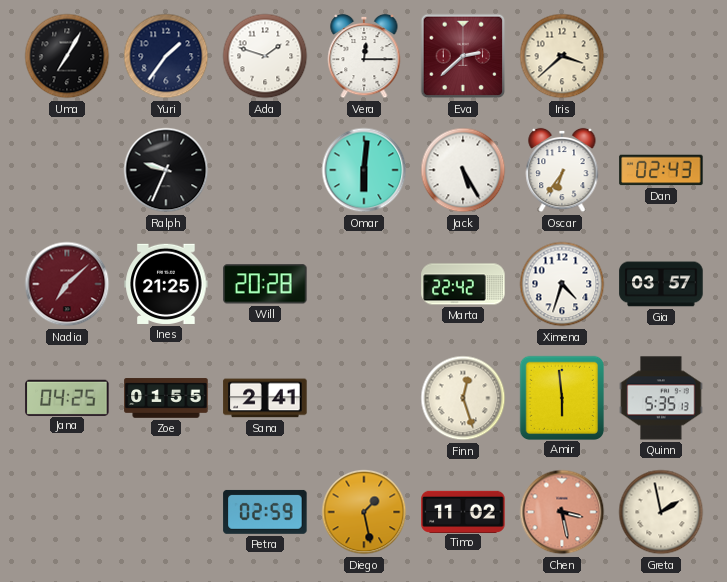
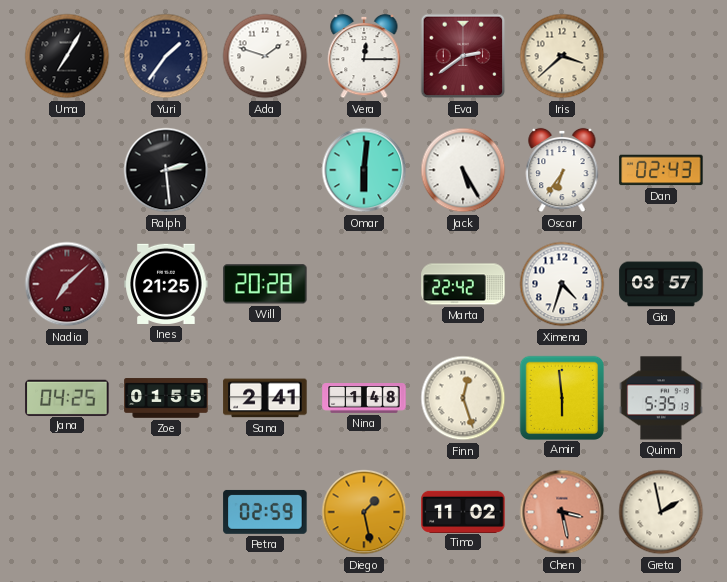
Eva: 2:38 -> 2:39 (463, 56)
Ralph: 9:34 -> 2:29 (166, 170)
Nina: none -> 1:48 (364, 399)
